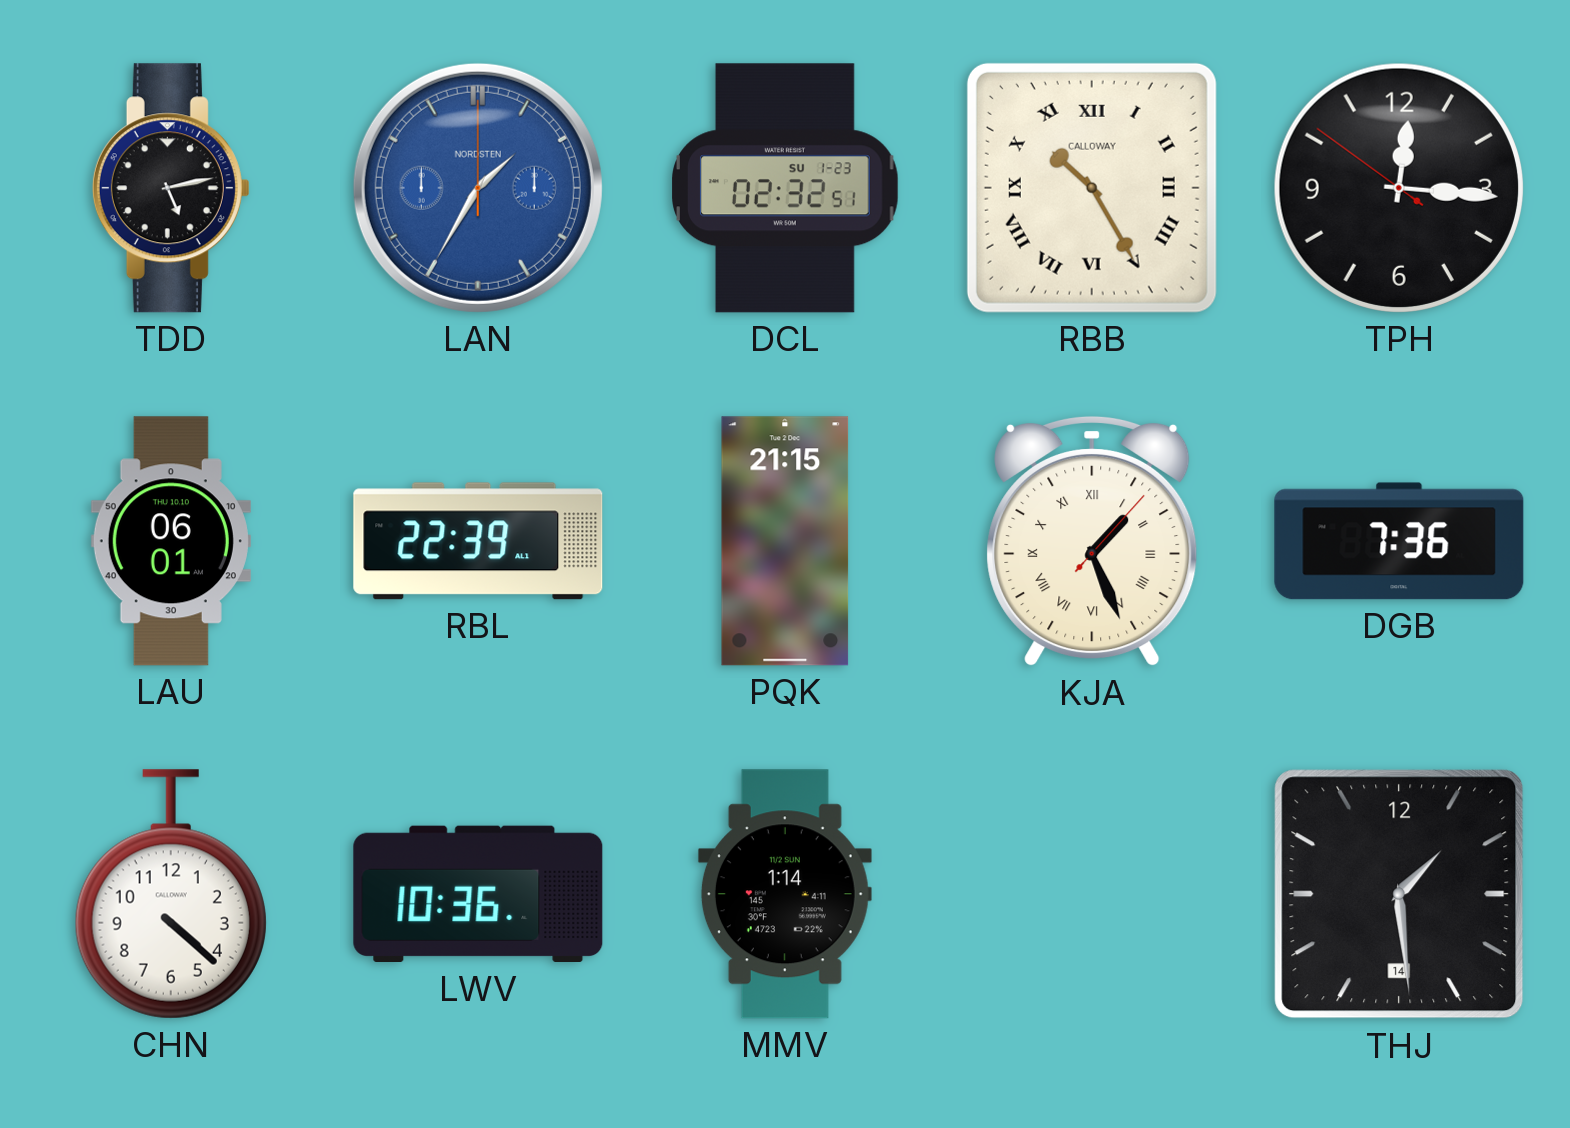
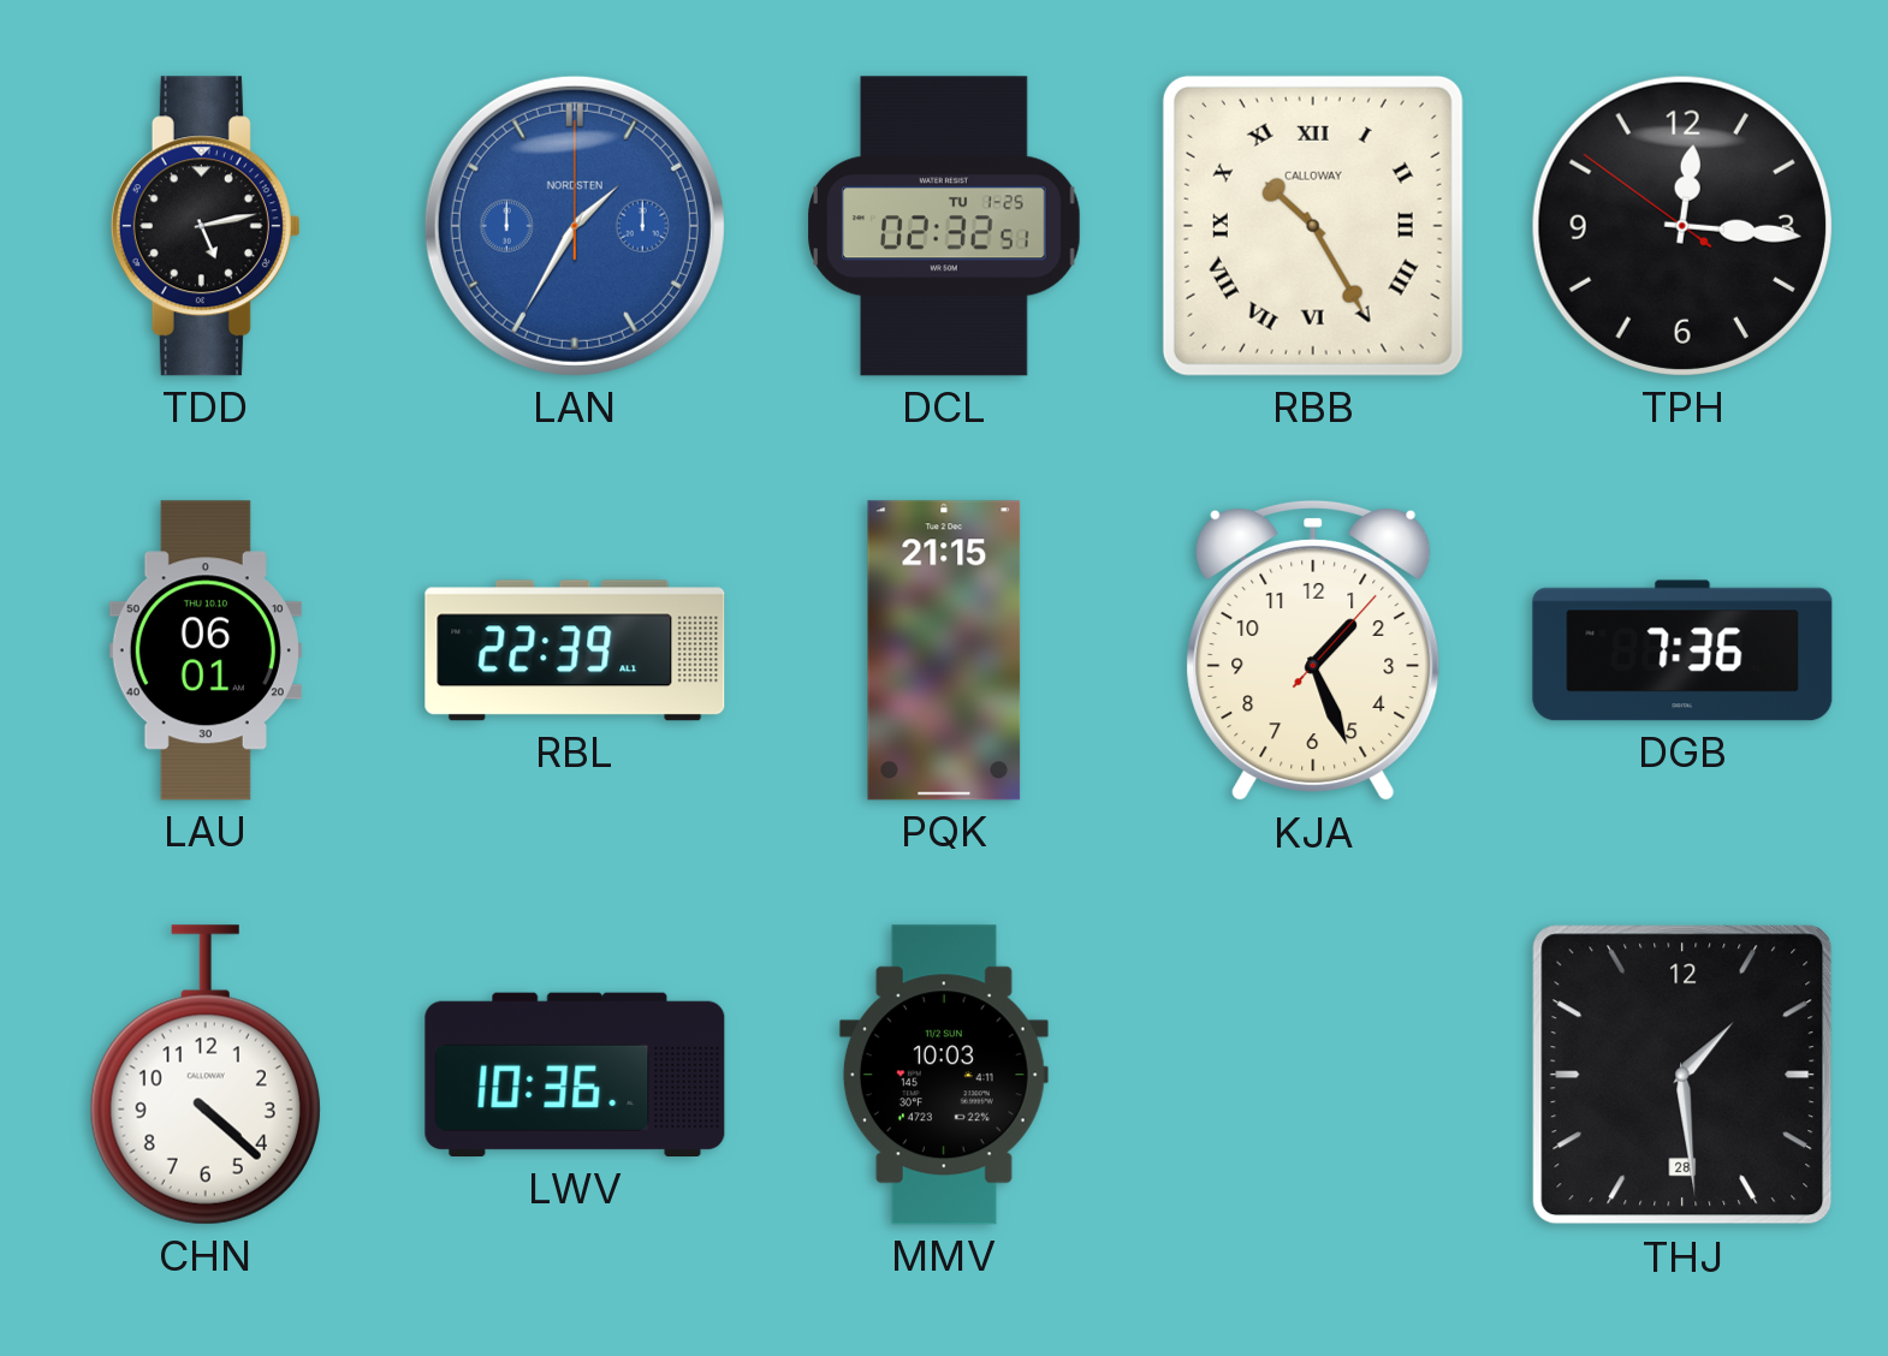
DCL date: SU 1-23 -> TU 1-25 (944, 226)
KJA numerals: Roman -> Arabic (1313, 650)
MMV: 1:14 -> 10:03 (944, 1075)
THJ date: 14 -> 28 (1682, 1075)
